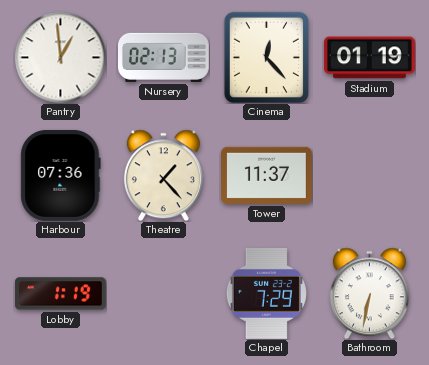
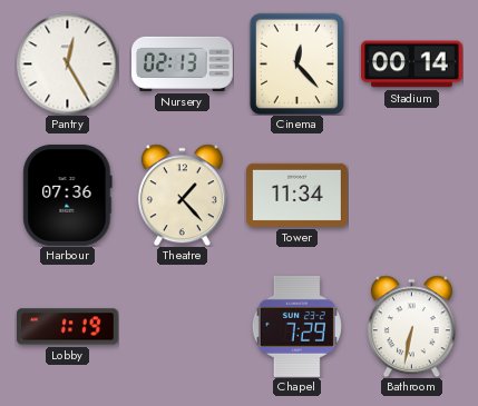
Pantry: 12:59 -> 12:25 (67, 63)
Stadium: 01:19 -> 00:14 (411, 65)
Tower: 11:37 -> 11:34 (297, 195)
